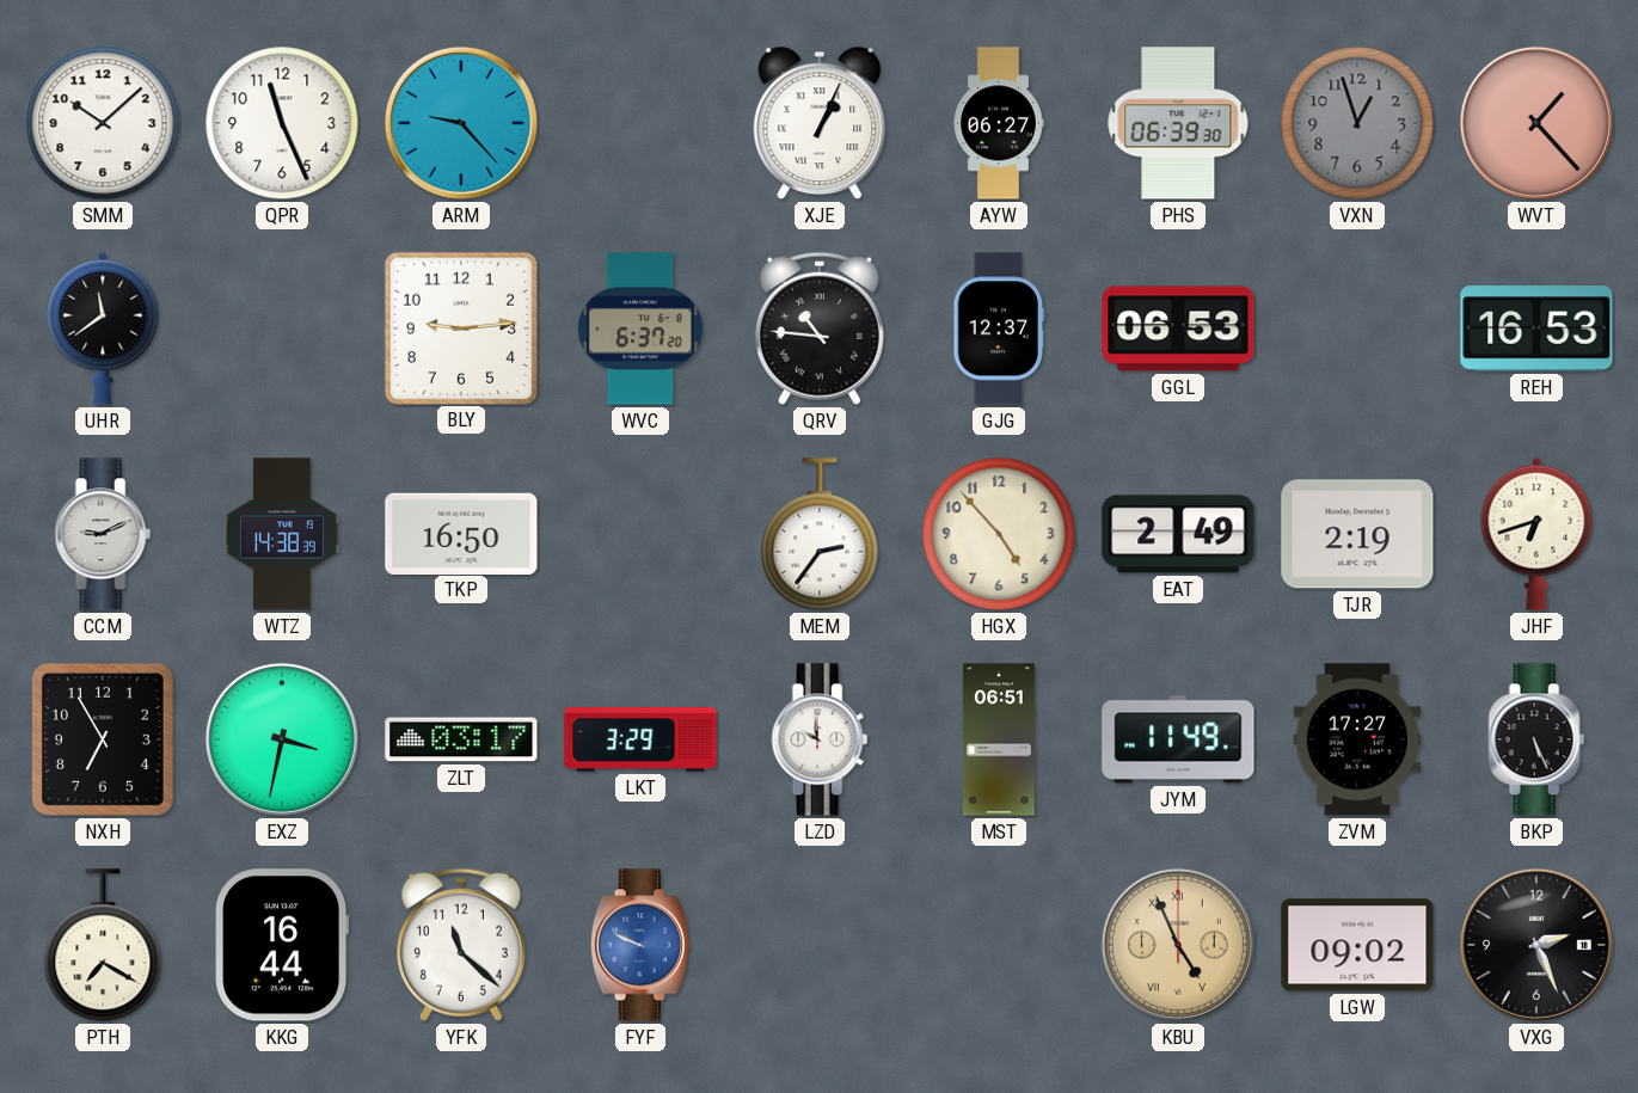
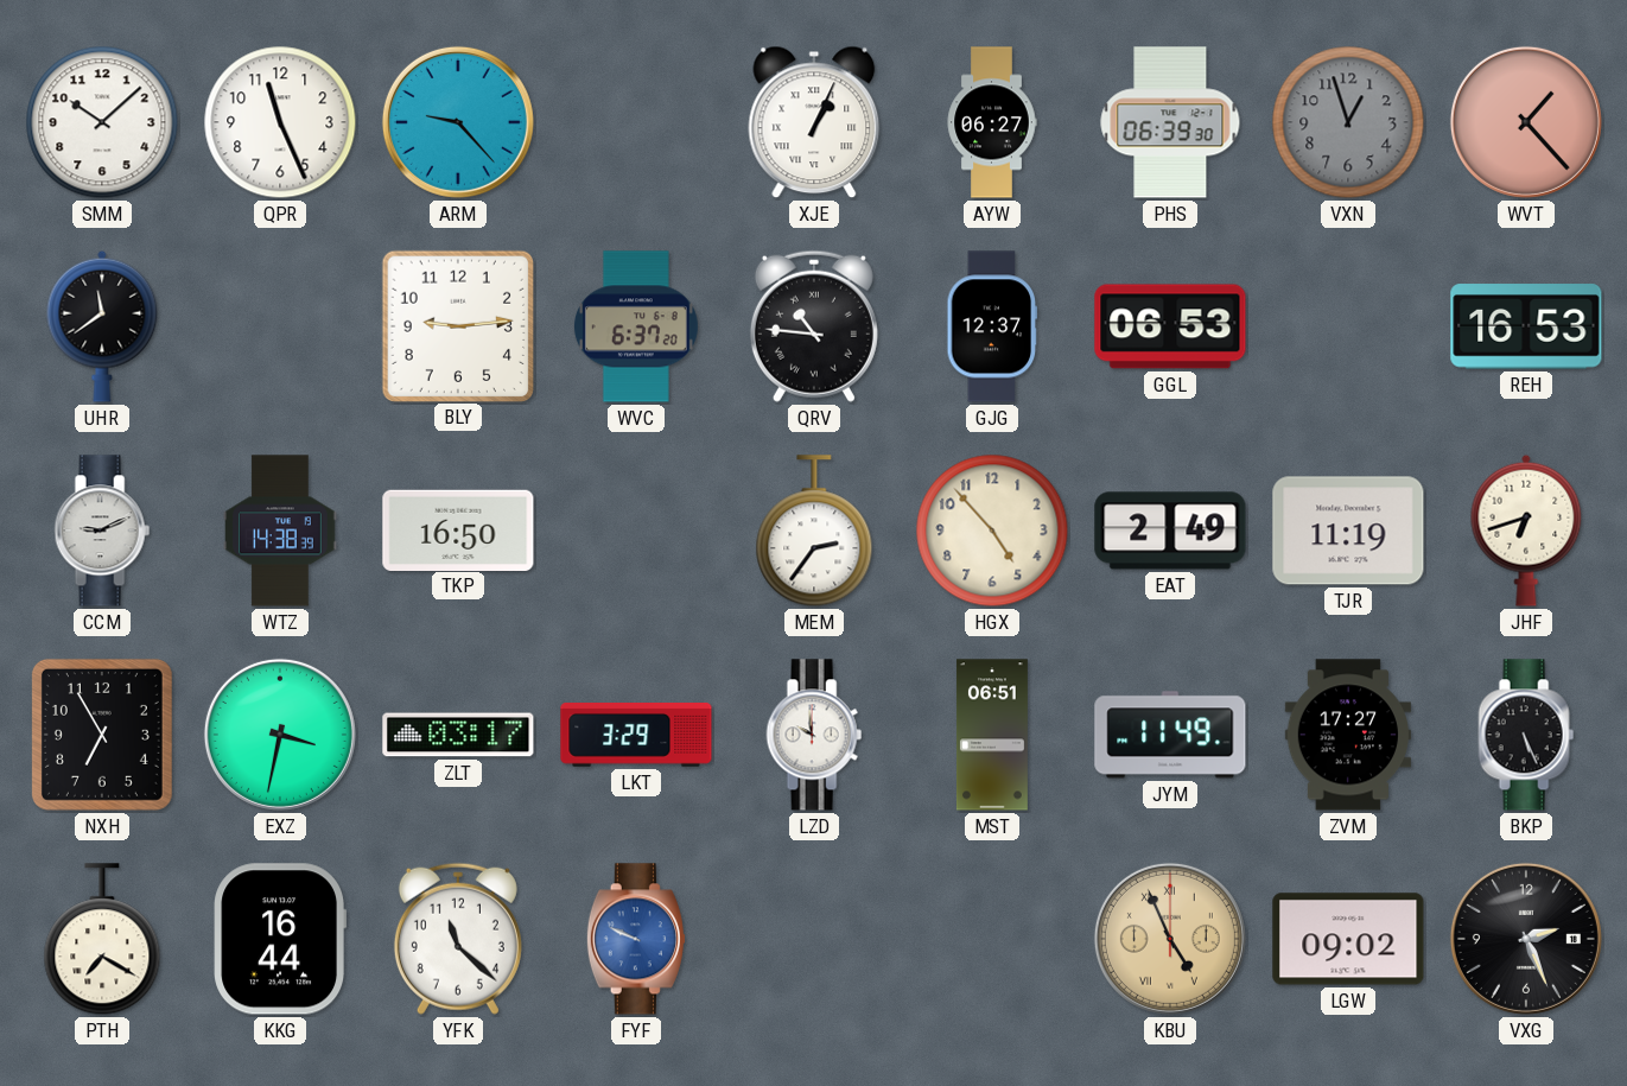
TJR: 2:19 -> 11:19 (1348, 531)
